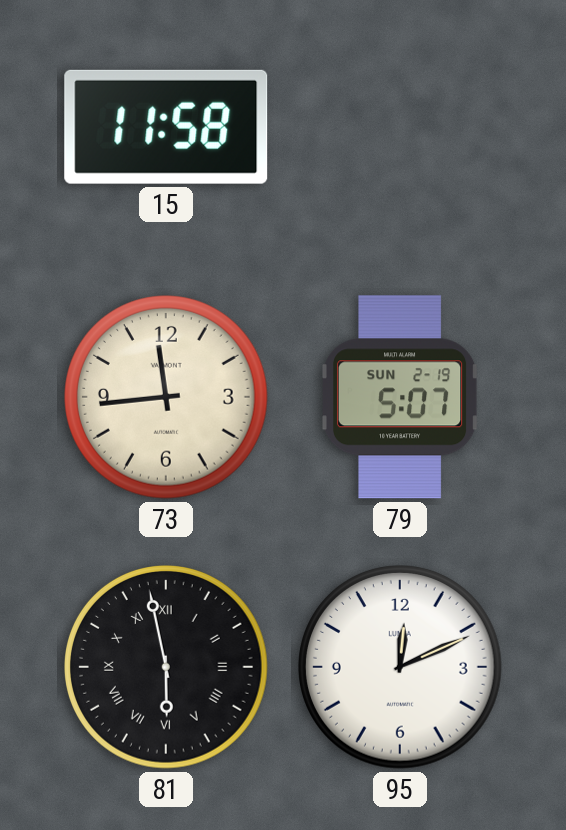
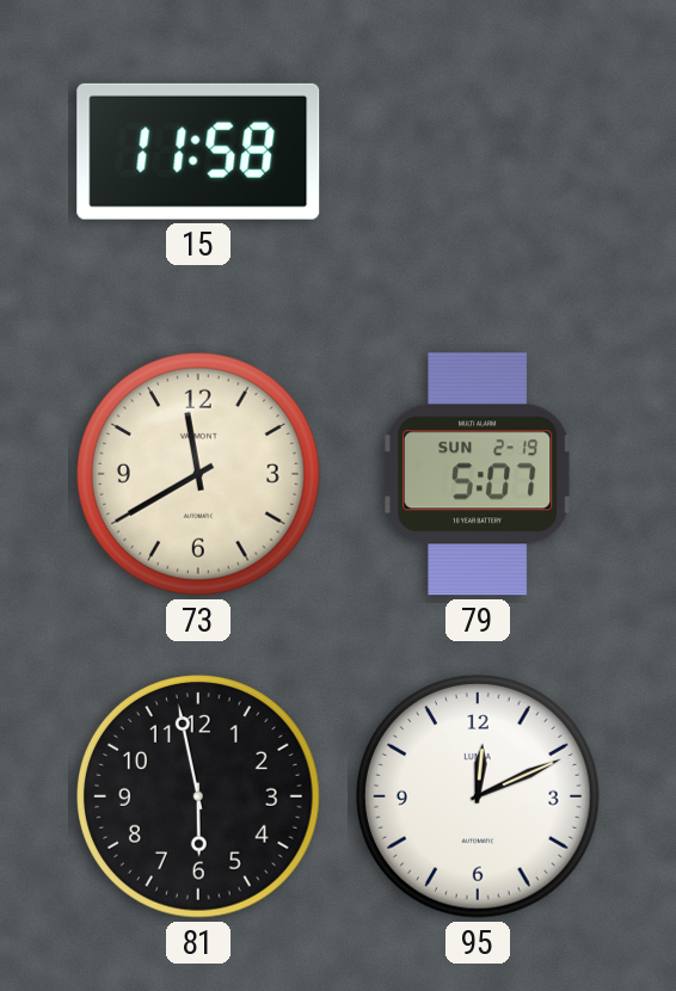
73: 11:44 -> 11:40 (199, 475)
81 numerals: Roman -> Arabic (199, 798)
